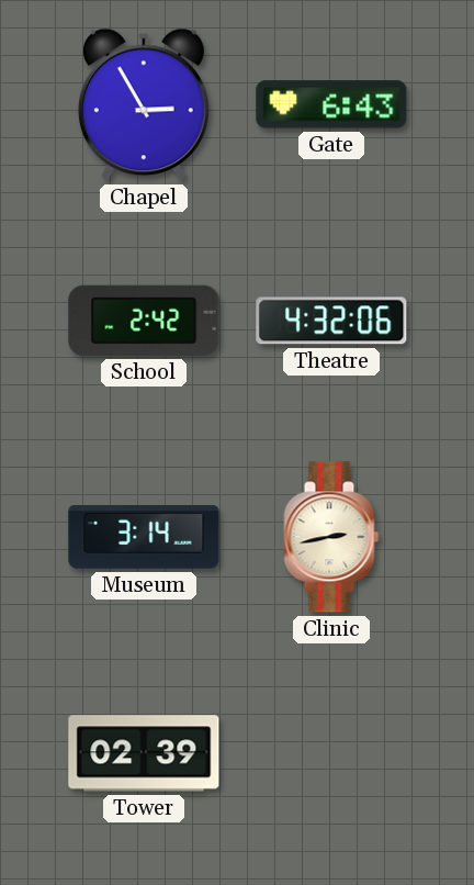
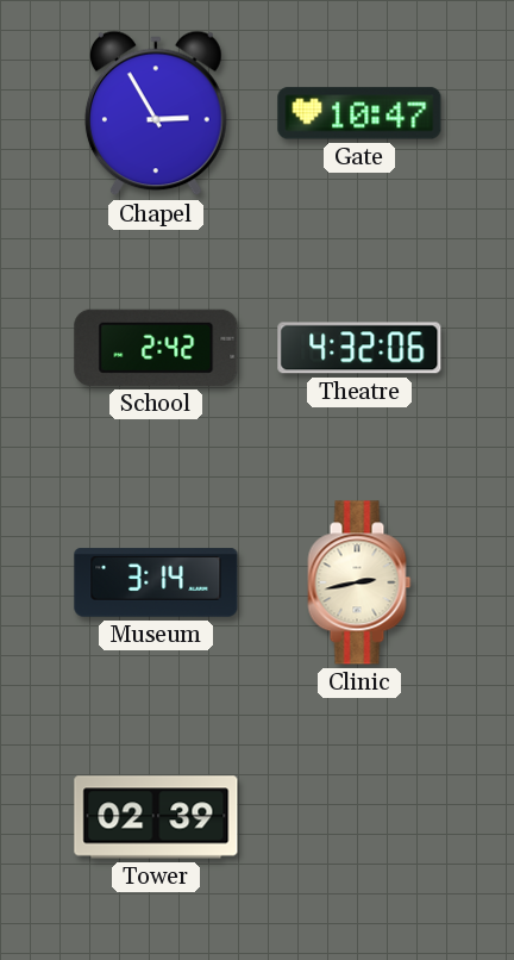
Gate: 6:43 -> 10:47 (359, 113)
